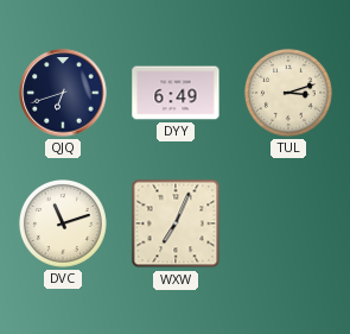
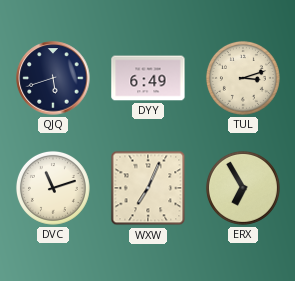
QJQ: 6:42 -> 5:42 (53, 78)
ERX: none -> 6:55 (243, 188)
